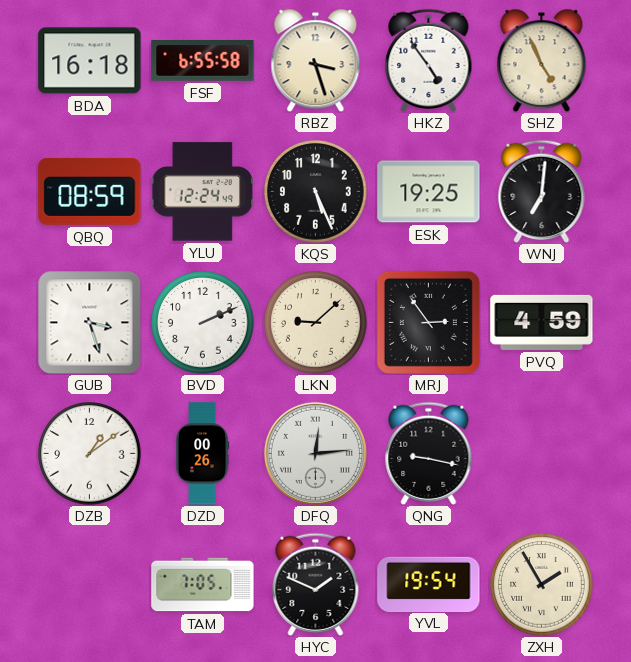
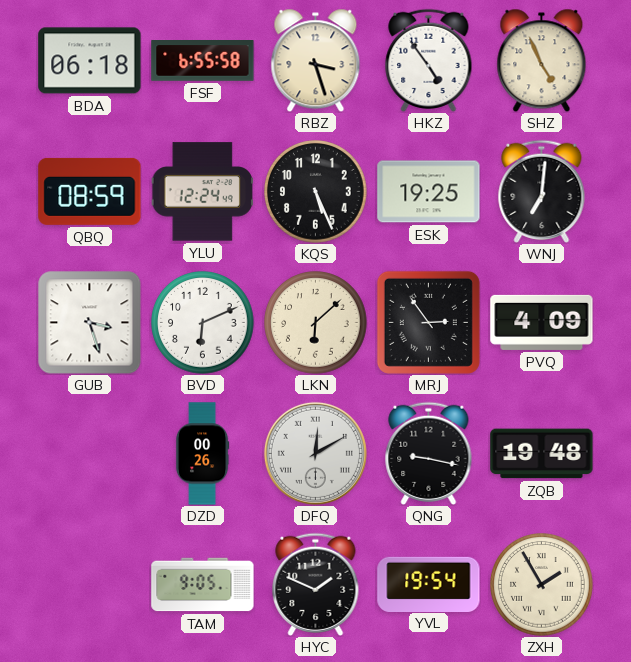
BDA: 16:18 -> 06:18 (90, 61)
BVD: 2:11 -> 6:11 (203, 323)
LKN: 9:08 -> 6:08 (316, 323)
PVQ: 4:59 -> 4:09 (542, 322)
DZB: 1:09 -> none (90, 454)
DFQ: 12:14 -> 12:10 (315, 453)
ZQB: none -> 19:48 (542, 454)
TAM: 7:05 -> 9:05 (203, 585)
